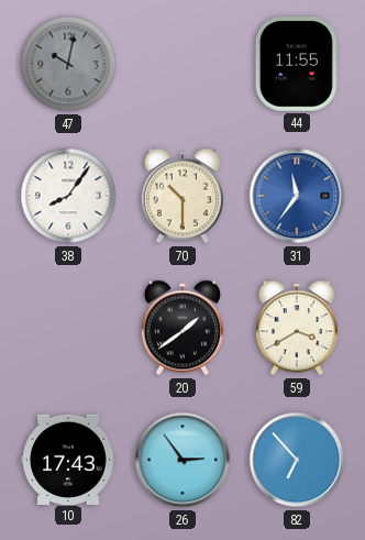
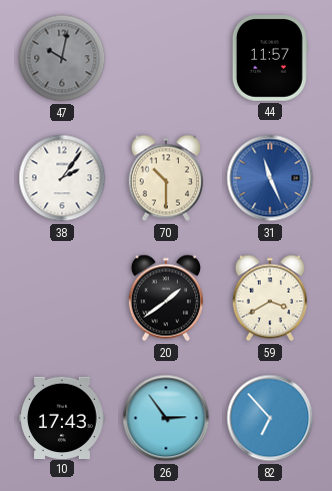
44: 11:55 -> 11:57 (270, 58)
38: 8:06 -> 2:06 (62, 178)
31: 11:36 -> 11:26 (270, 178)
